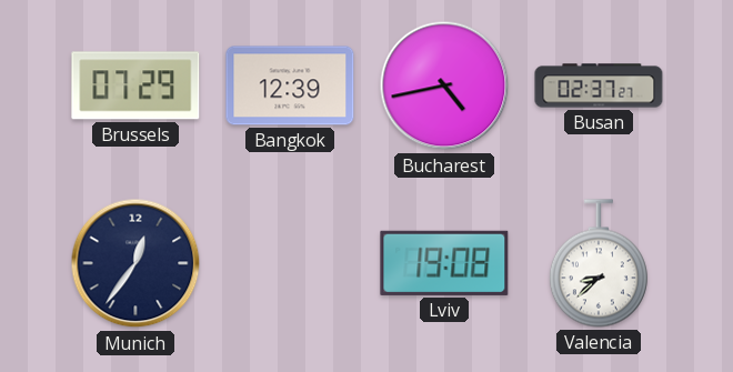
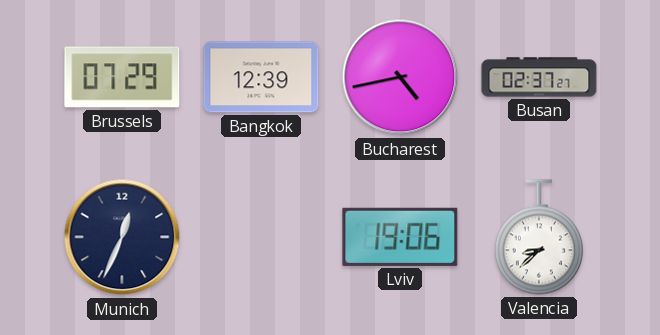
Munich: 12:36 -> 12:34 (122, 237)
Lviv: 19:08 -> 19:06 (400, 237)
